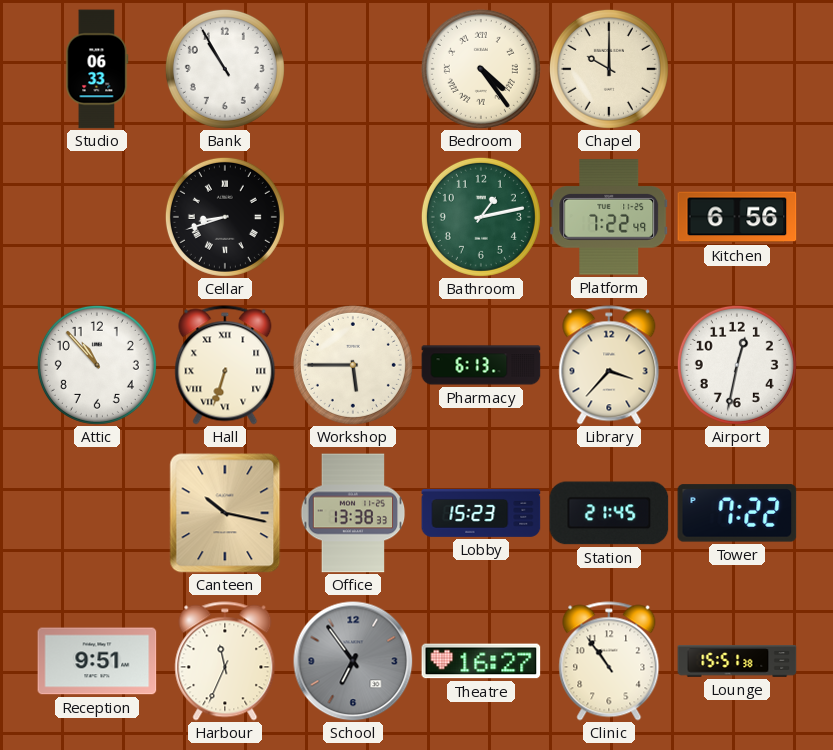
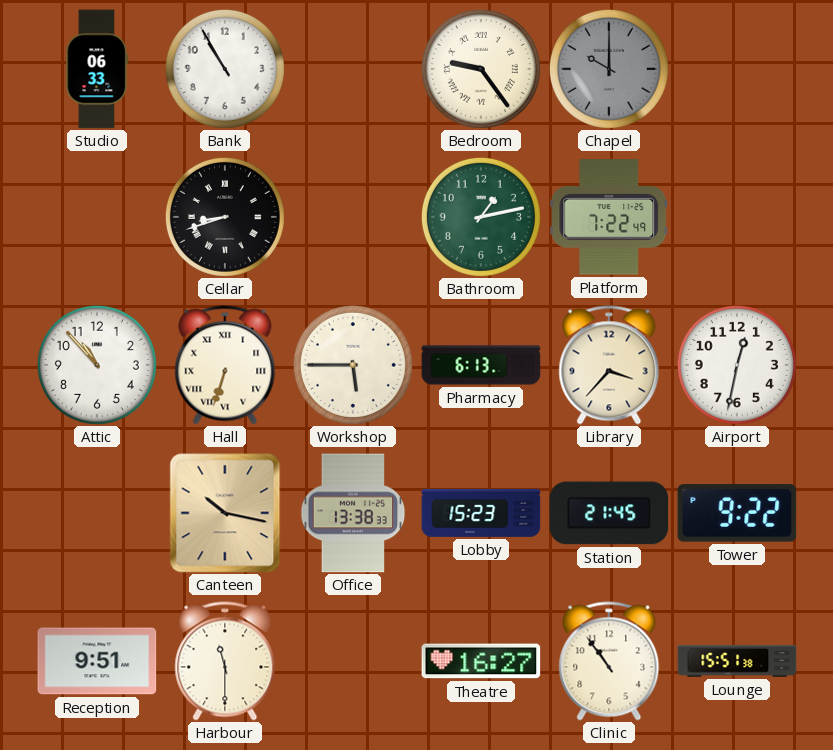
Bedroom: 4:24 -> 9:24 (481, 69)
Chapel dial: cream -> grey (609, 69)
Kitchen: 6:56 -> none (737, 217)
Tower: 7:22 -> 9:22 (737, 513)
Harbour: 11:34 -> 11:30 (225, 661)
School: 6:54 -> none (353, 661)
